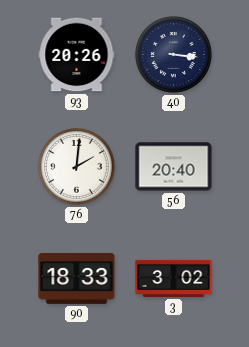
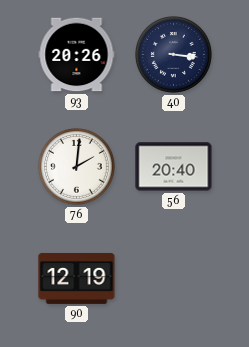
90: 18:33 -> 12:19 (77, 278)
3: 3:02 -> none (174, 278)
